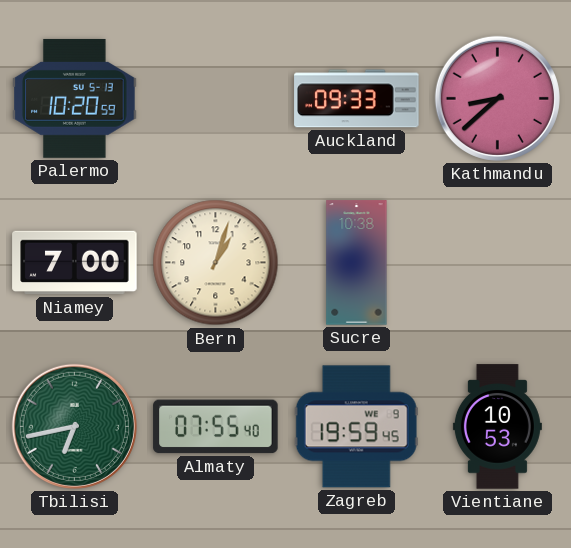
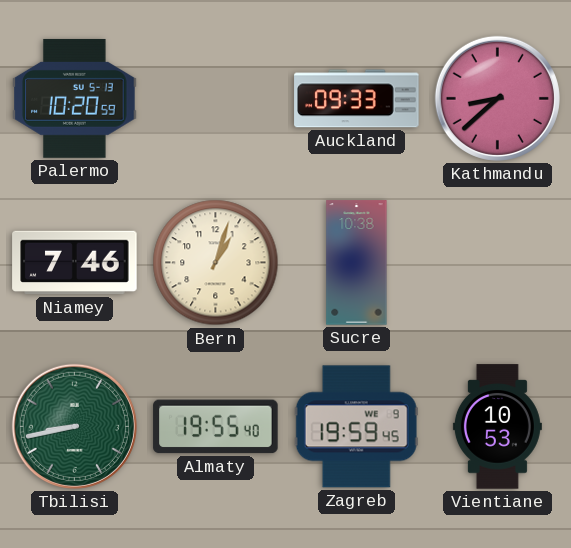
Niamey: 7:00 -> 7:46 (75, 263)
Tbilisi: 6:43 -> 8:43 (74, 426)
Almaty: 07:55 -> 19:55 (216, 427)
